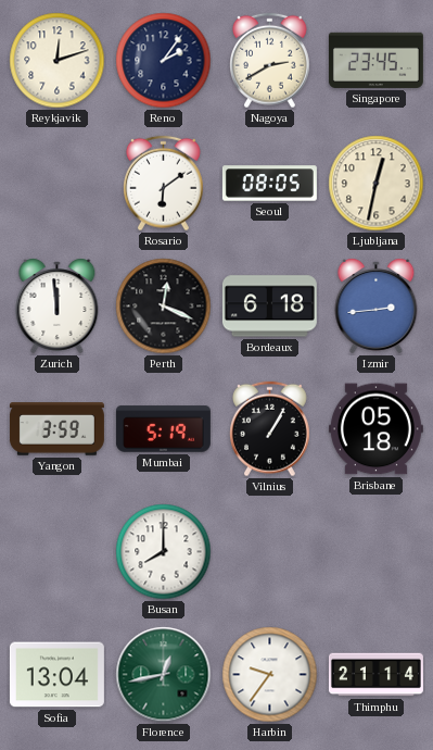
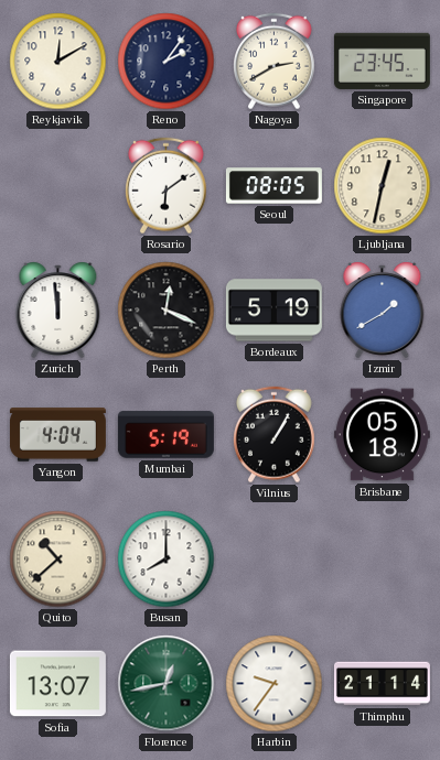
Reykjavik: 12:12 -> 12:10 (58, 62)
Bordeaux: 6:18 -> 5:19 (273, 311)
Izmir: 2:44 -> 1:40 (383, 311)
Yangon: 3:59 -> 4:04 (57, 435)
Quito: none -> 10:38 (58, 560)
Sofia: 13:04 -> 13:07 (57, 684)
